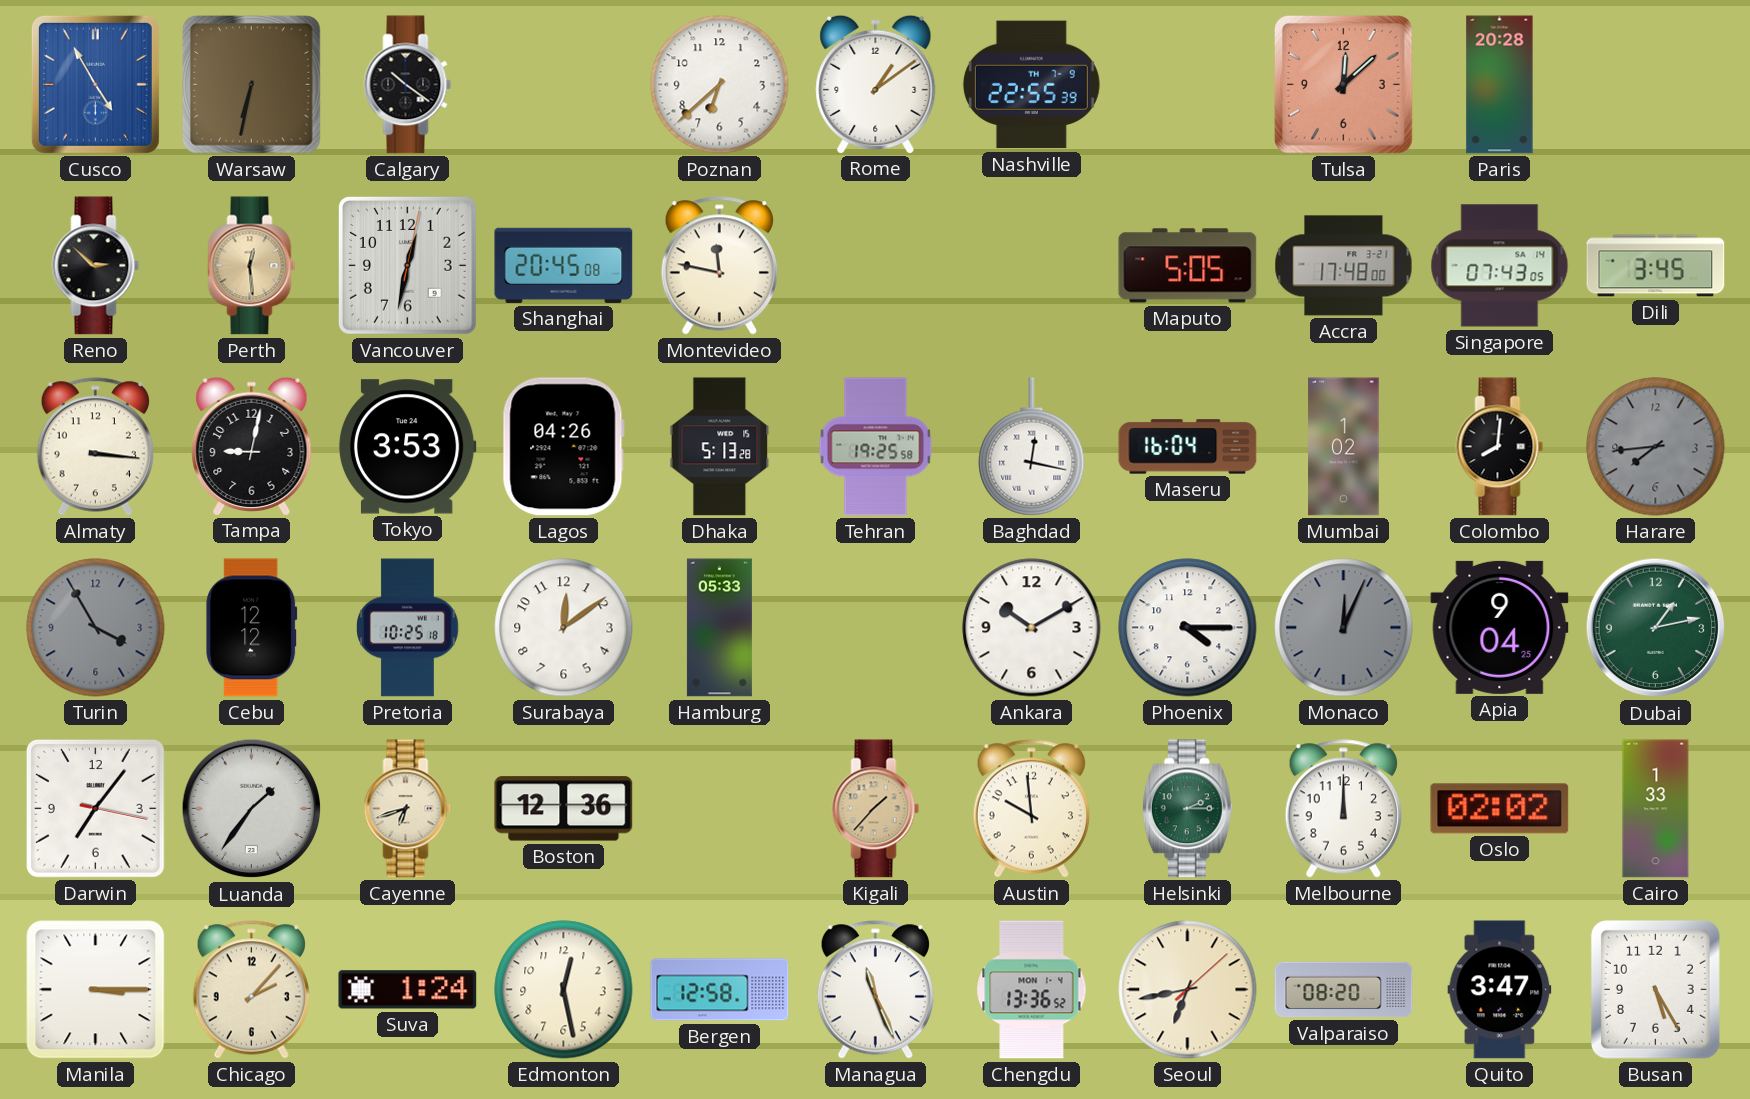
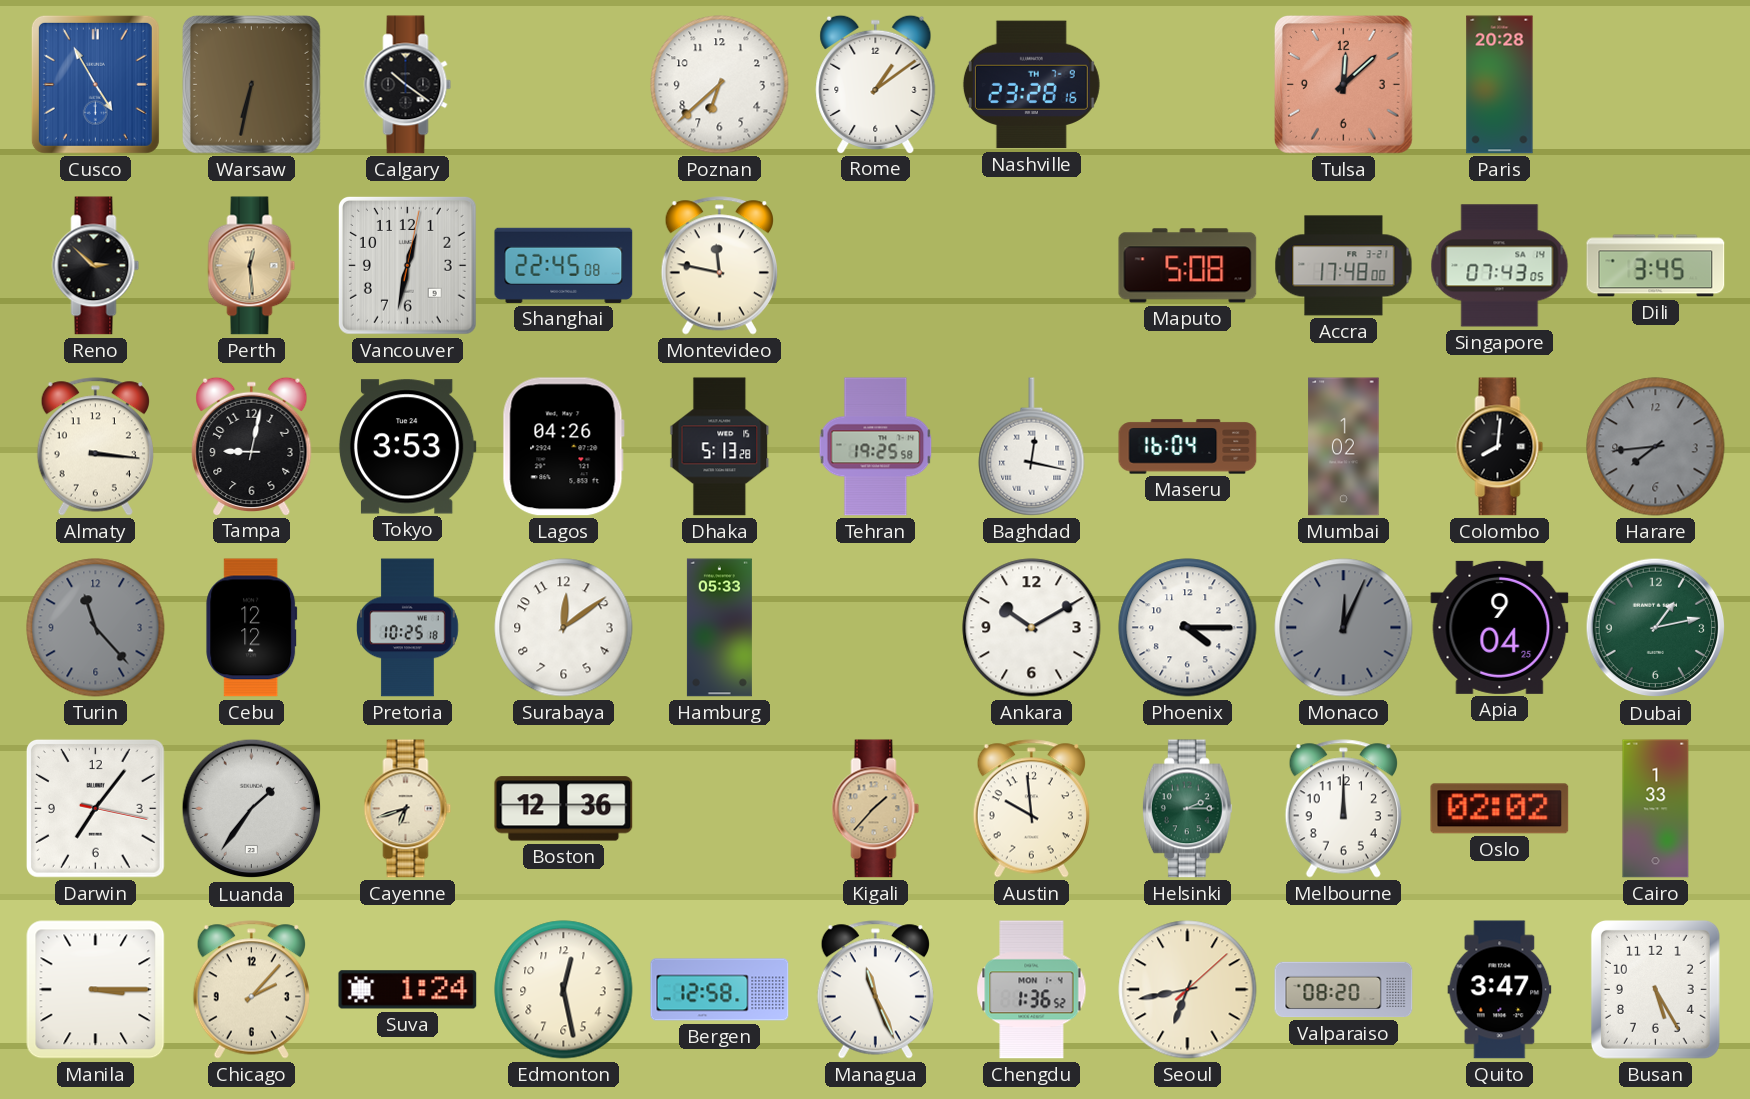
Nashville: 22:55 -> 23:28 (1031, 85)
Shanghai: 20:45 -> 22:45 (564, 265)
Maputo: 5:05 -> 5:08 (1188, 266)
Turin: 3:55 -> 11:23 (96, 628)
Chengdu: 13:36 -> 1:36 (1032, 990)
